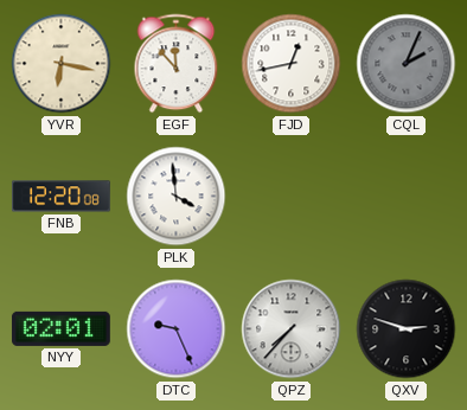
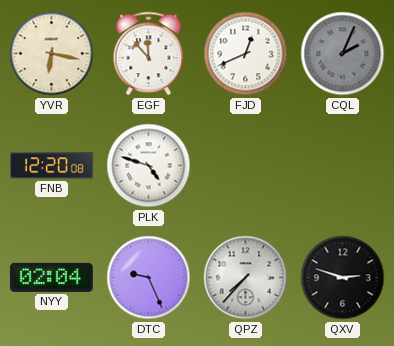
FJD: 12:43 -> 12:41 (246, 54)
PLK: 3:59 -> 4:48 (149, 166)
NYY: 02:01 -> 02:04 (51, 277)
